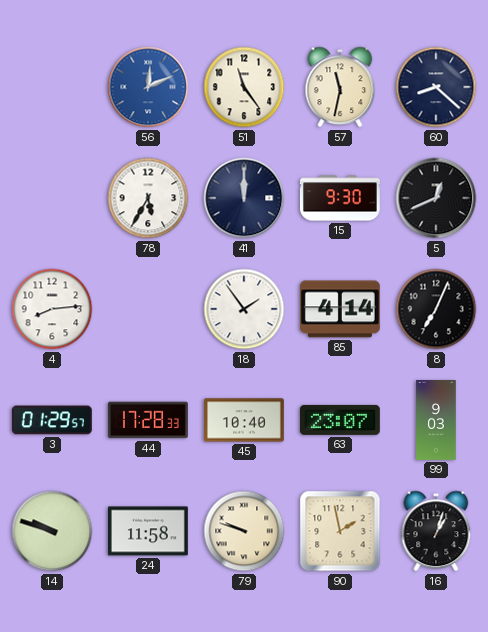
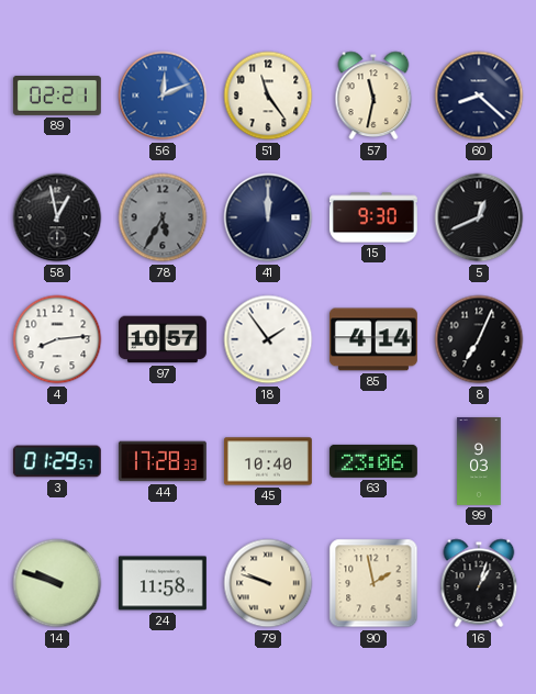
89: none -> 02:21 (57, 96)
58: none -> 12:58 (57, 217)
78 dial: white -> grey (163, 217)
97: none -> 10:57 (163, 339)
63: 23:07 -> 23:06 (373, 461)
